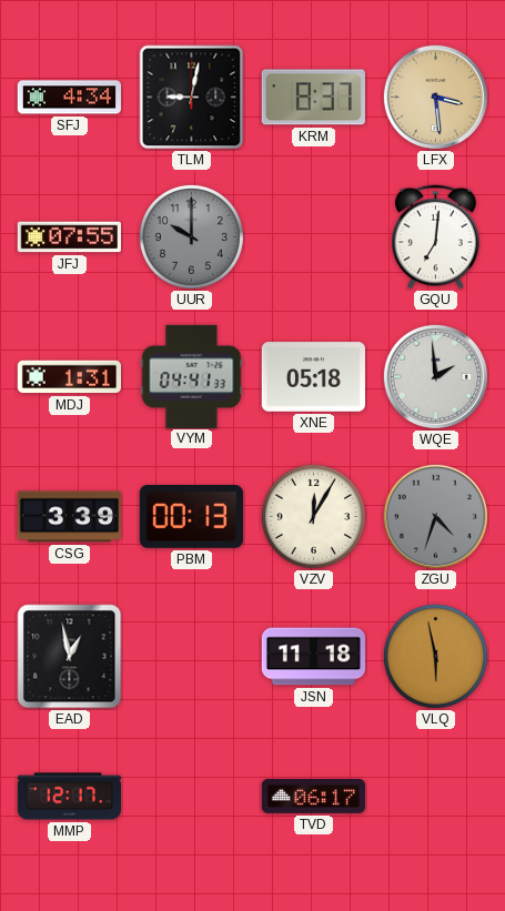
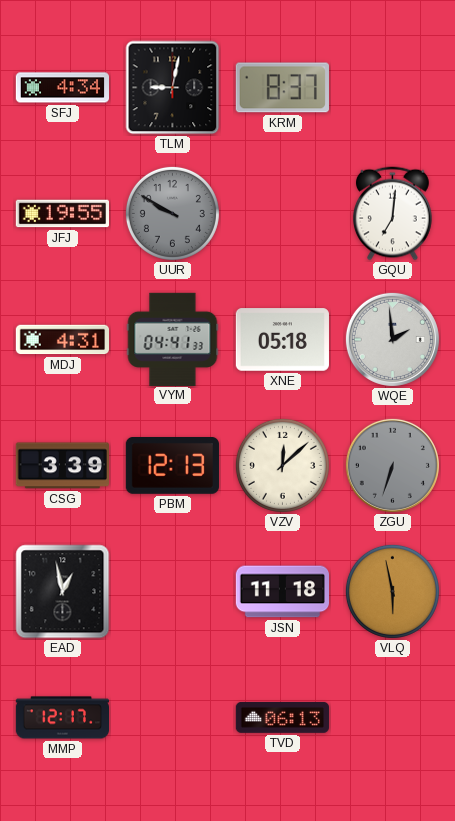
LFX: 3:29 -> none (435, 97)
JFJ: 07:55 -> 19:55 (62, 214)
UUR: 10:00 -> 9:50 (172, 213)
MDJ: 1:31 -> 4:31 (62, 340)
PBM: 00:13 -> 12:13 (172, 466)
VZV: 12:05 -> 12:08 (282, 465)
ZGU: 4:33 -> 6:33 (392, 465)
TVD: 06:17 -> 06:13 (282, 717)
